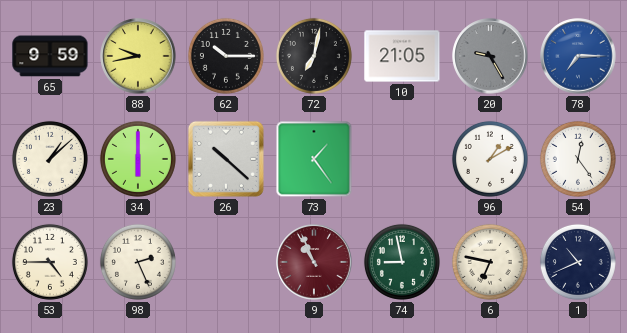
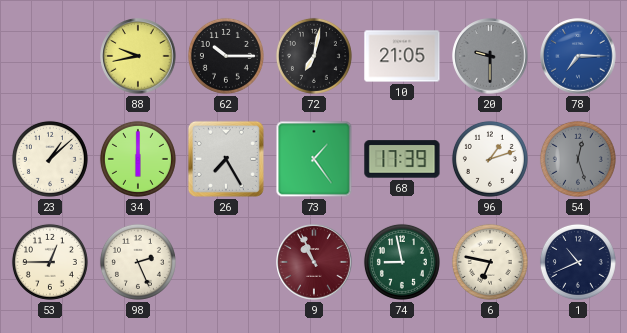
65: 9:59 -> none (50, 56)
20: 9:25 -> 9:30 (490, 56)
26: 10:22 -> 7:25 (226, 159)
68: none -> 17:39 (402, 159)
96: 1:10 -> 1:12 (490, 159)
54: 12:24 -> 12:27 (578, 159)
54 dial: white -> grey (578, 159)
53: 4:45 -> 12:45 (50, 262)
